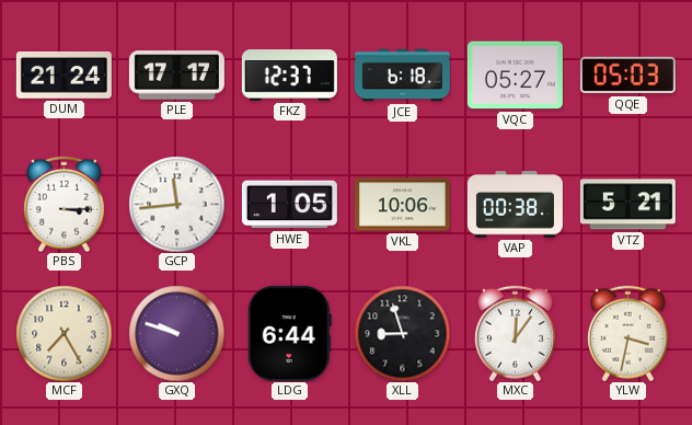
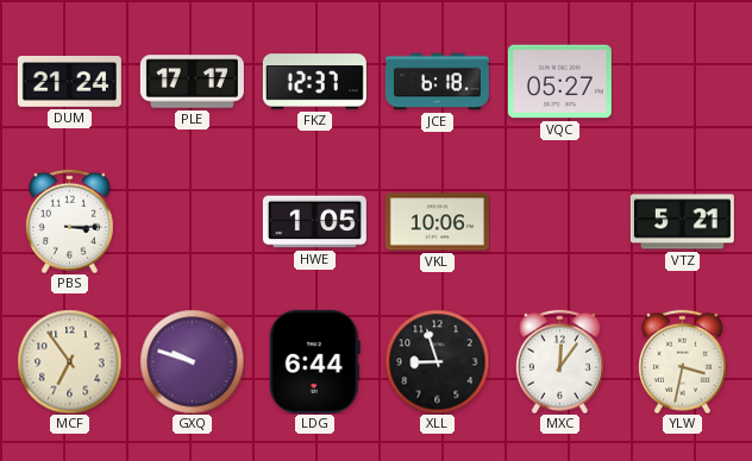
QQE: 05:03 -> none (627, 76)
GCP: 11:44 -> none (176, 204)
VAP: 00:38 -> none (515, 205)
MCF: 7:25 -> 6:54 (69, 361)
